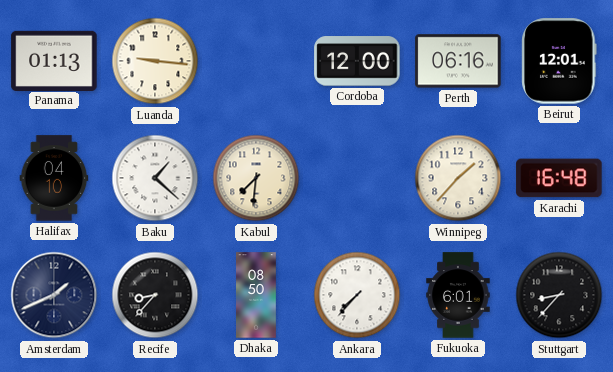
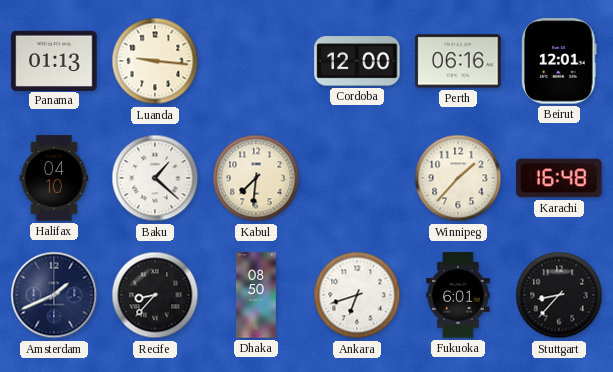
Ankara: 7:37 -> 6:42 (357, 295)
